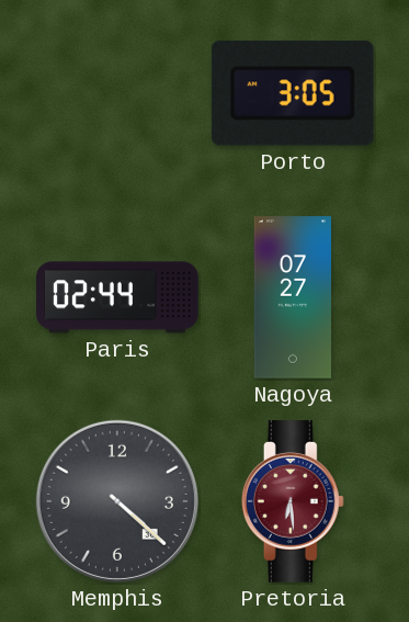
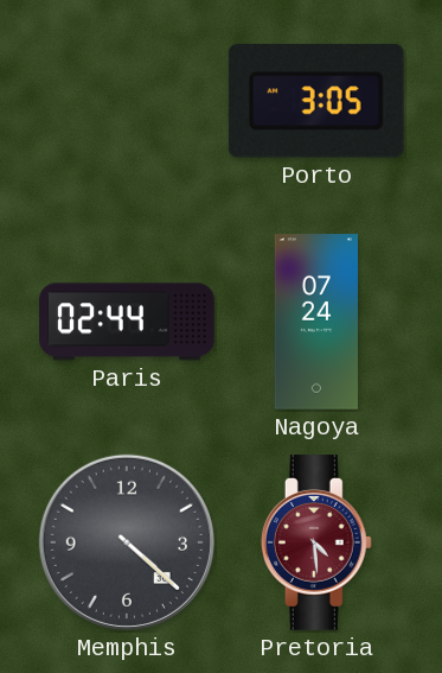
Nagoya: 07:27 -> 07:24 (315, 322)
Pretoria: 6:29 -> 4:29 (316, 542)
